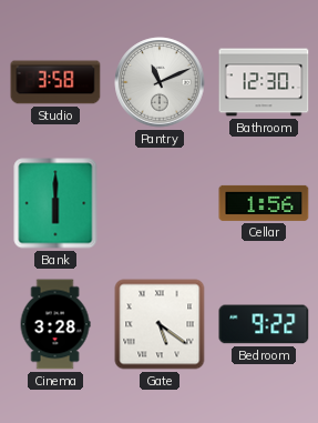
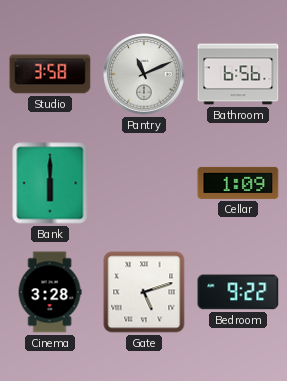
Bathroom: 12:30 -> 6:56 (238, 74)
Cellar: 1:56 -> 1:09 (238, 183)
Gate: 5:21 -> 5:12 (144, 292)
